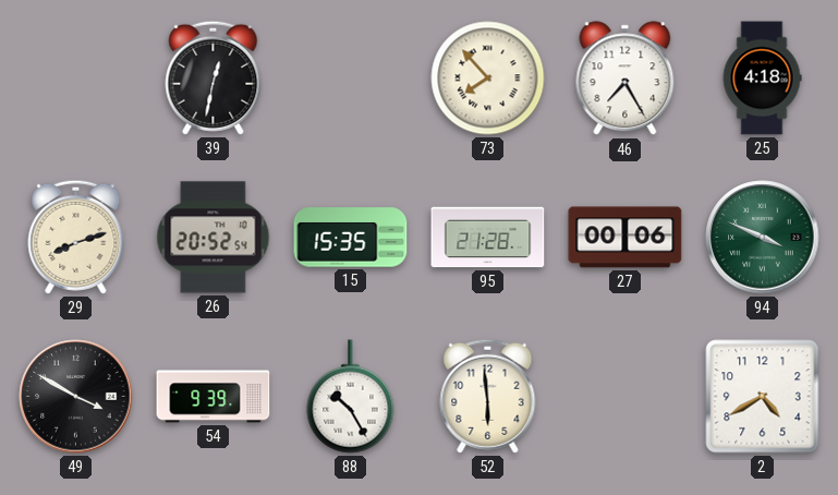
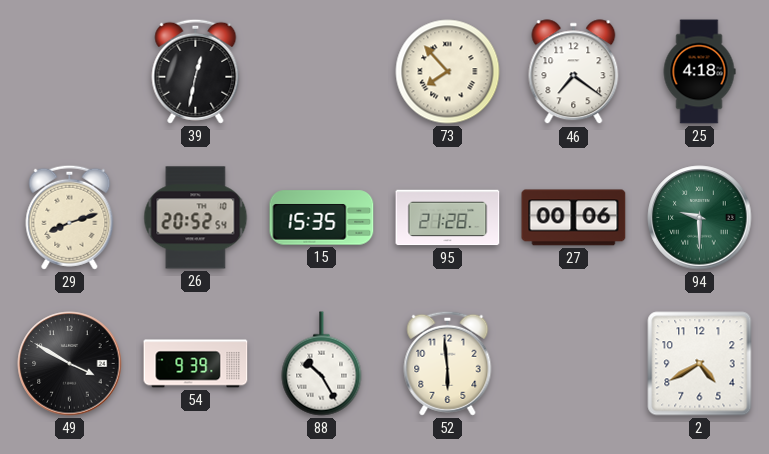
46: 7:25 -> 7:21 (574, 72)
94: 3:49 -> 9:30 (700, 218)
